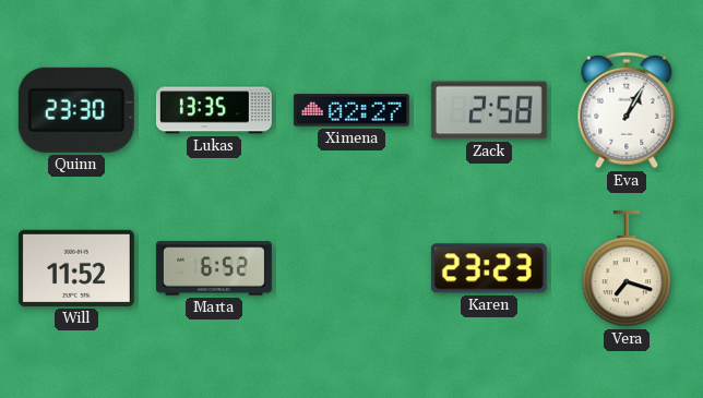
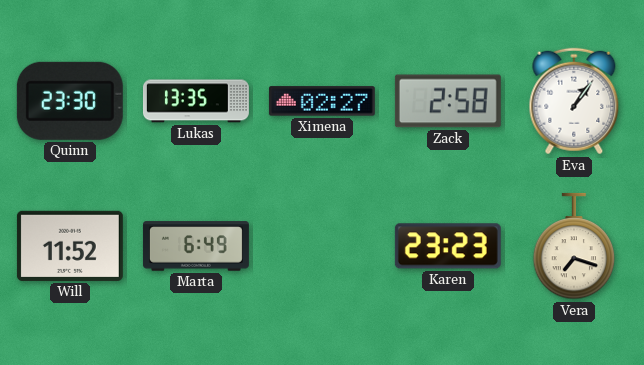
Eva: 1:05 -> 1:06 (574, 101)
Marta: 6:52 -> 6:49 (196, 246)
